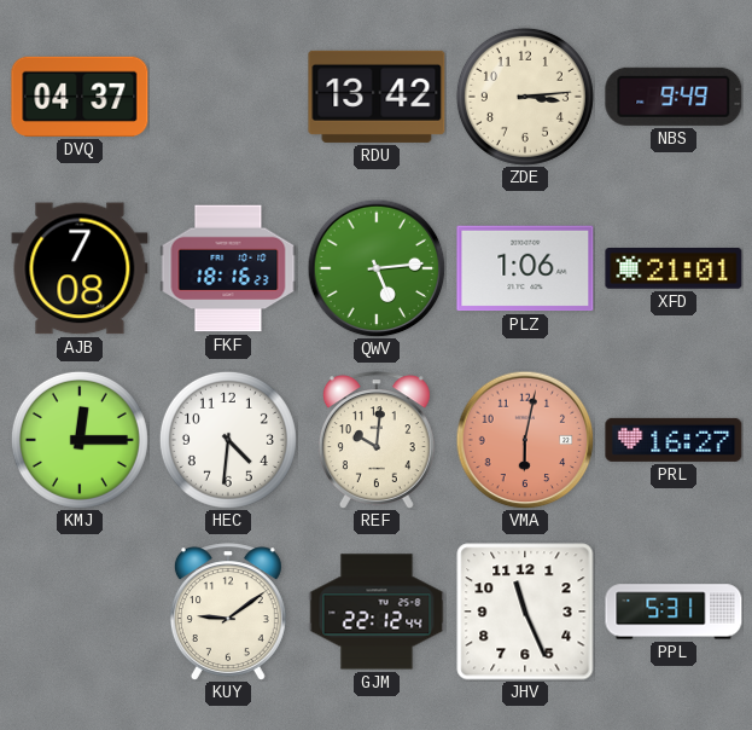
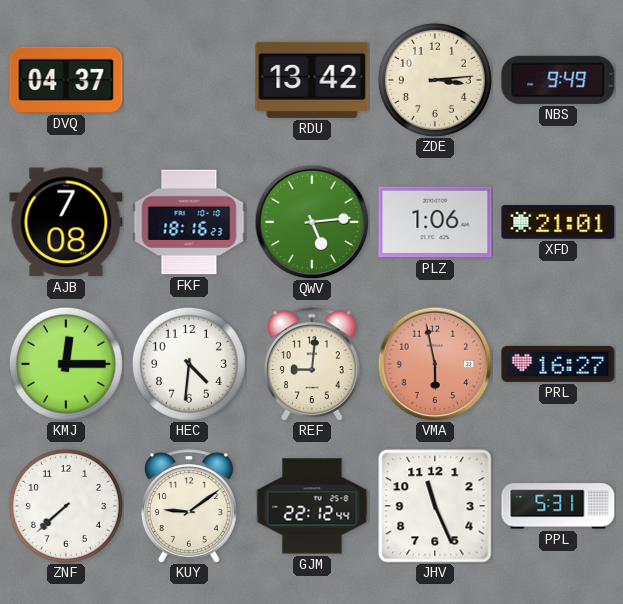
REF: 10:01 -> 9:01 (312, 364)
VMA: 6:02 -> 5:58 (435, 364)
ZNF: none -> 7:38 (66, 506)
